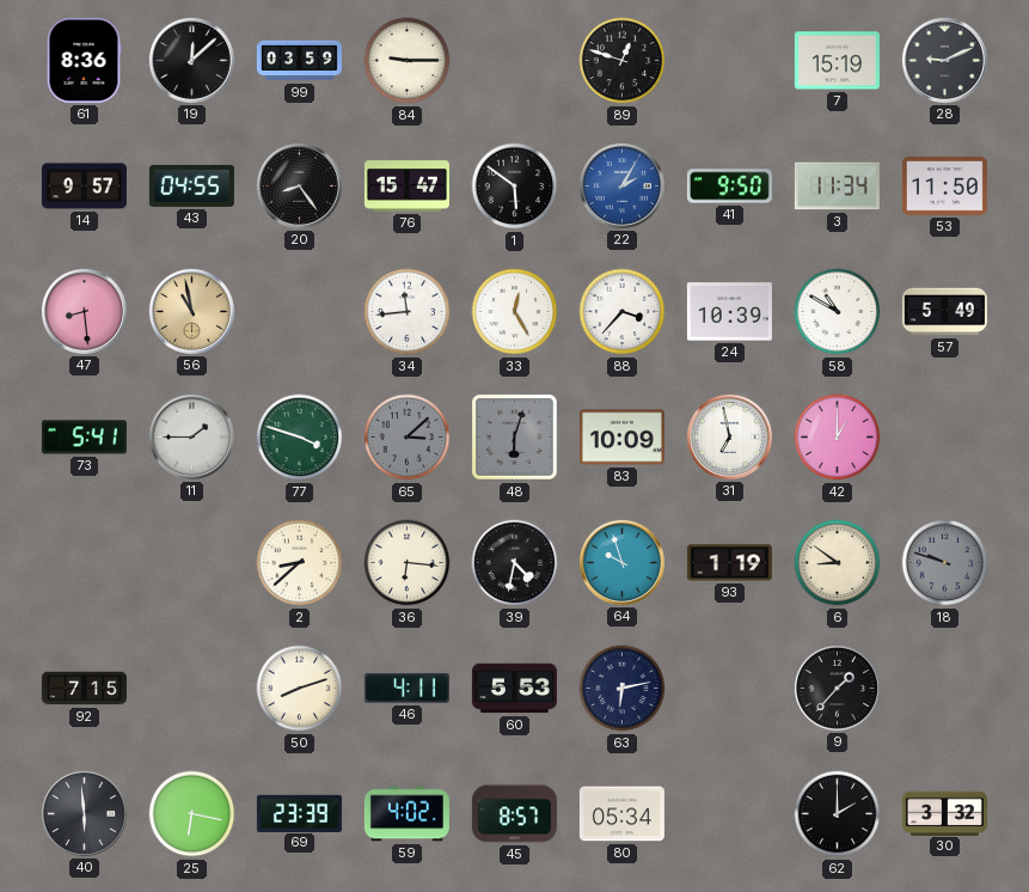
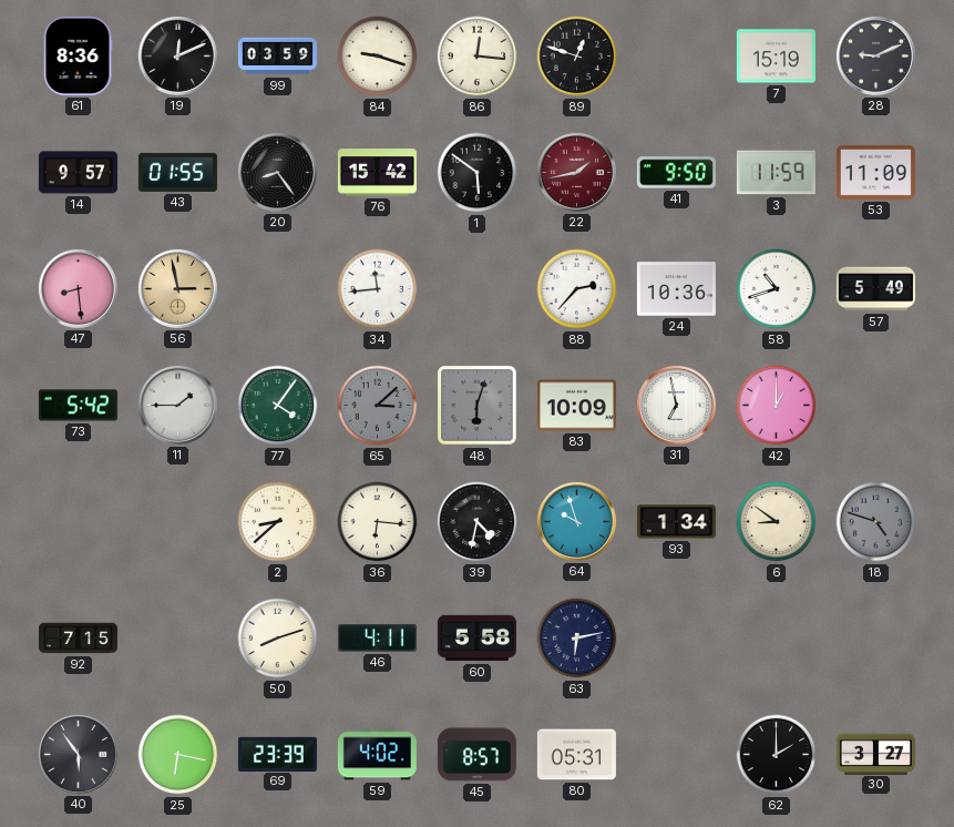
19: 12:08 -> 12:11 (177, 55)
84: 9:15 -> 9:18 (378, 57)
86: none -> 12:16 (478, 57)
43: 04:55 -> 01:55 (177, 172)
76: 15:47 -> 15:42 (377, 173)
22: 2:05 -> 1:43 (576, 172)
22 dial: blue -> burgundy (576, 172)
3: 11:34 -> 11:59 (776, 173)
53: 11:50 -> 11:09 (875, 172)
56: 10:58 -> 2:58 (177, 288)
33: 12:25 -> none (515, 312)
88: 3:37 -> 2:37 (577, 289)
24: 10:39 -> 10:36 (676, 289)
58: 10:50 -> 10:42 (777, 289)
73: 5:41 -> 5:42 (78, 406)
77: 3:48 -> 4:06 (278, 406)
93: 1:19 -> 1:34 (676, 522)
18: 9:48 -> 4:48 (876, 522)
60: 5:53 -> 5:58 (476, 639)
9: 1:37 -> none (837, 688)
40: 5:59 -> 5:54 (78, 754)
80: 05:34 -> 05:31 (576, 755)
30: 3:32 -> 3:27 (875, 754)
